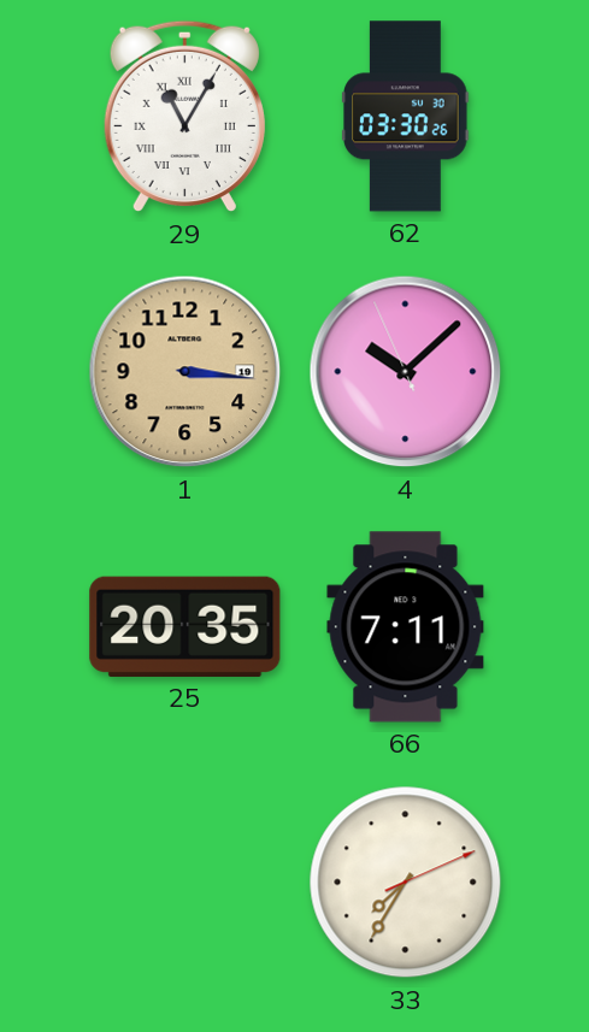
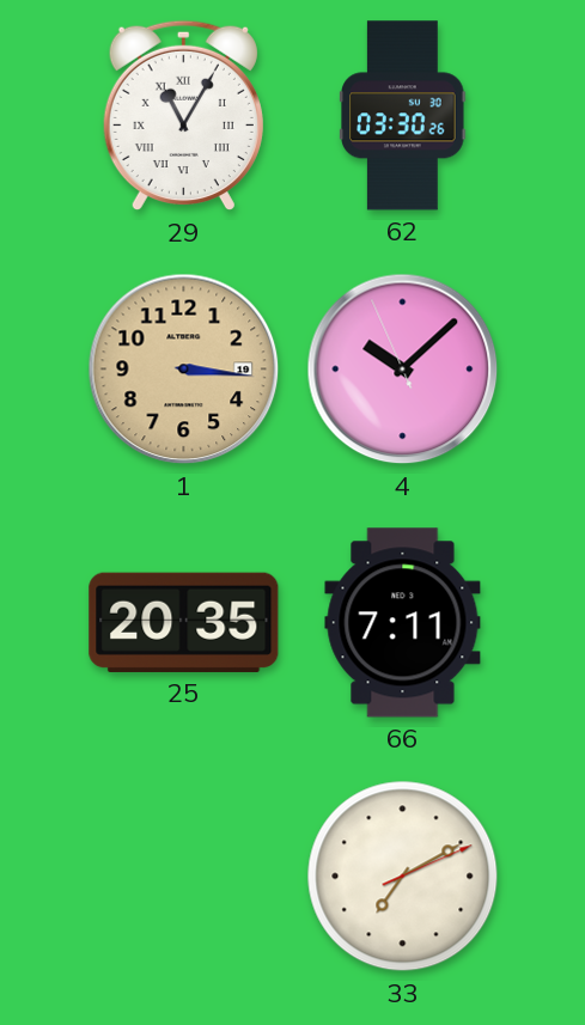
33: 7:35 -> 7:10 (403, 877)
